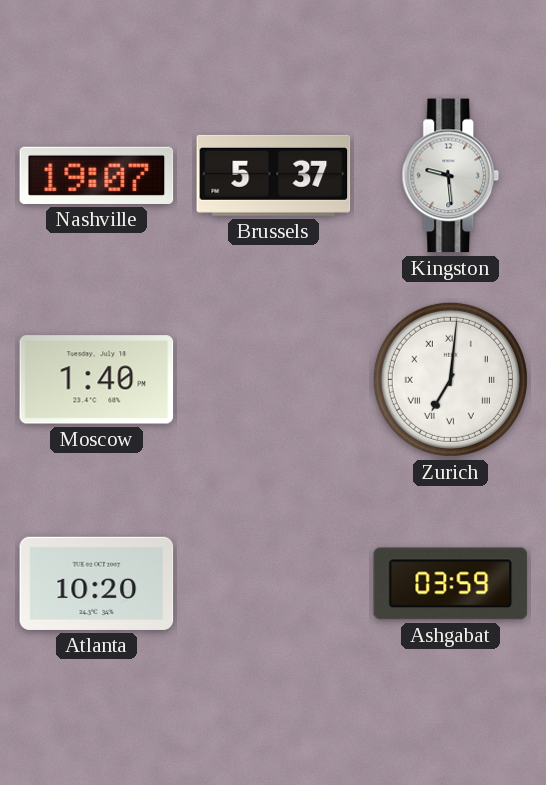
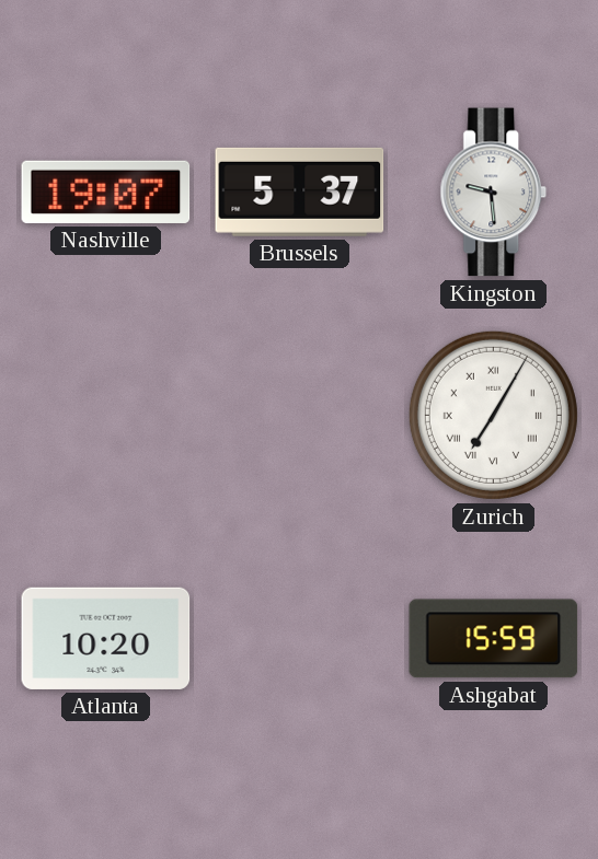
Moscow: 1:40 -> none (97, 380)
Zurich: 7:01 -> 7:05 (493, 415)
Ashgabat: 03:59 -> 15:59 (494, 639)
